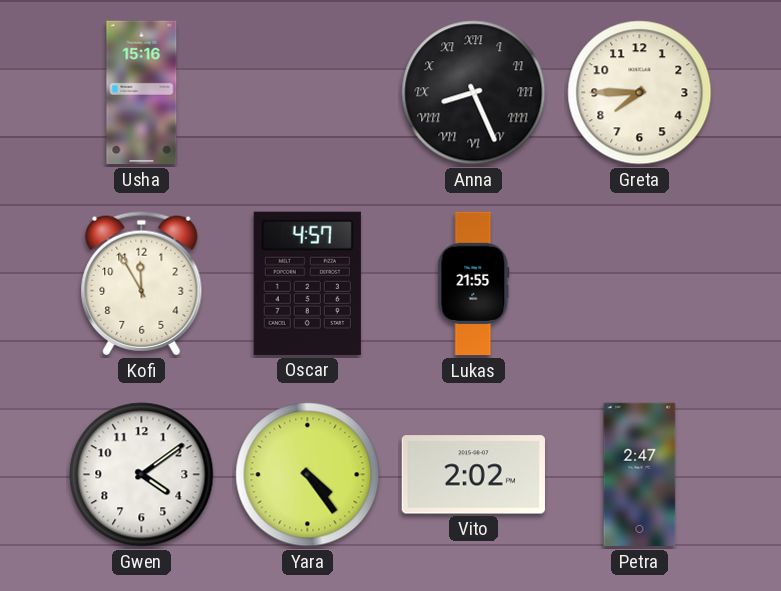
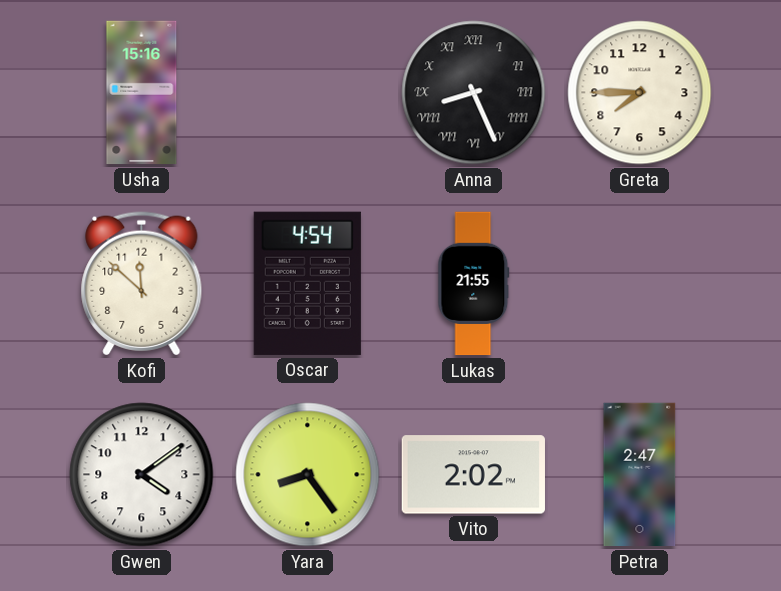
Kofi: 11:55 -> 11:52 (142, 284)
Oscar: 4:57 -> 4:54 (307, 283)
Yara: 4:24 -> 8:24 (308, 475)
